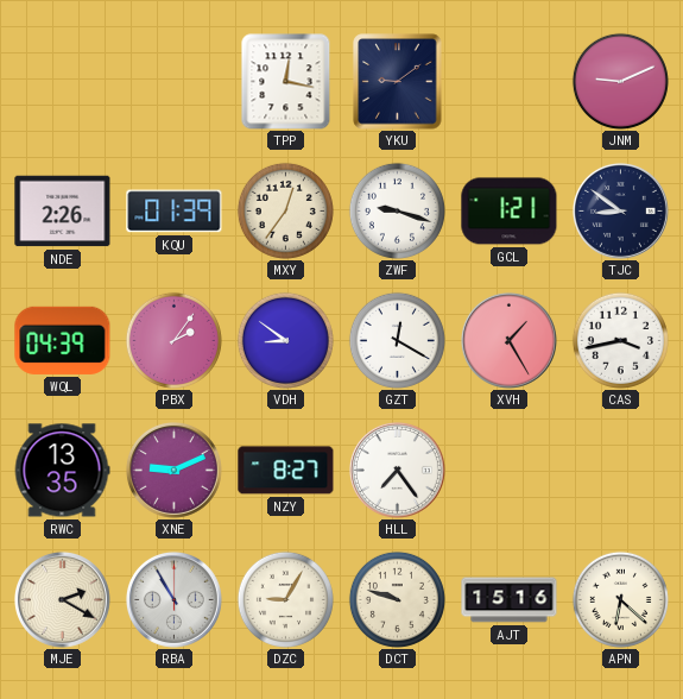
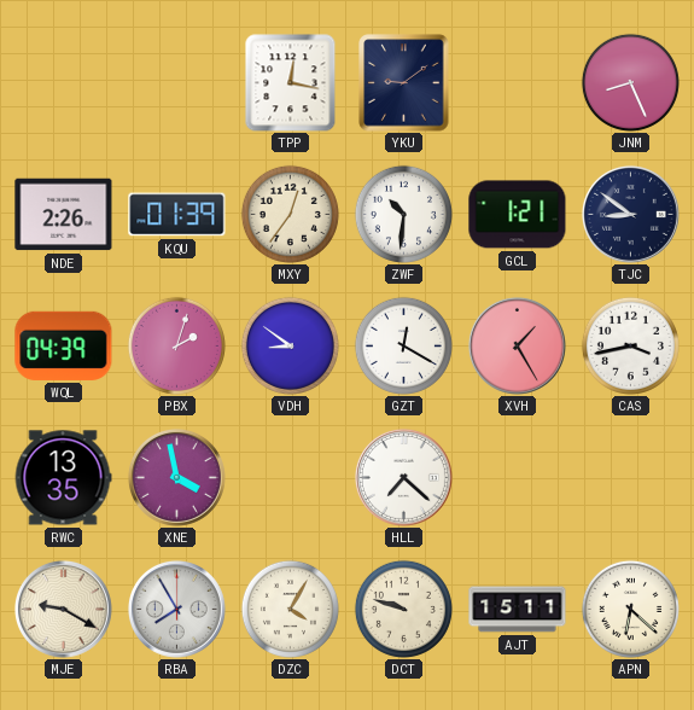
JNM: 9:11 -> 8:26 (630, 82)
ZWF: 9:18 -> 10:31 (403, 214)
PBX: 2:06 -> 2:03 (176, 345)
XNE: 9:11 -> 3:58 (176, 477)
NZY: 8:27 -> none (286, 471)
HLL: 7:24 -> 7:22 (403, 477)
MJE: 2:20 -> 9:20 (63, 609)
RBA: 10:55 -> 7:55 (176, 609)
DZC: 9:05 -> 4:05 (290, 609)
AJT: 15:16 -> 15:11 (518, 610)
